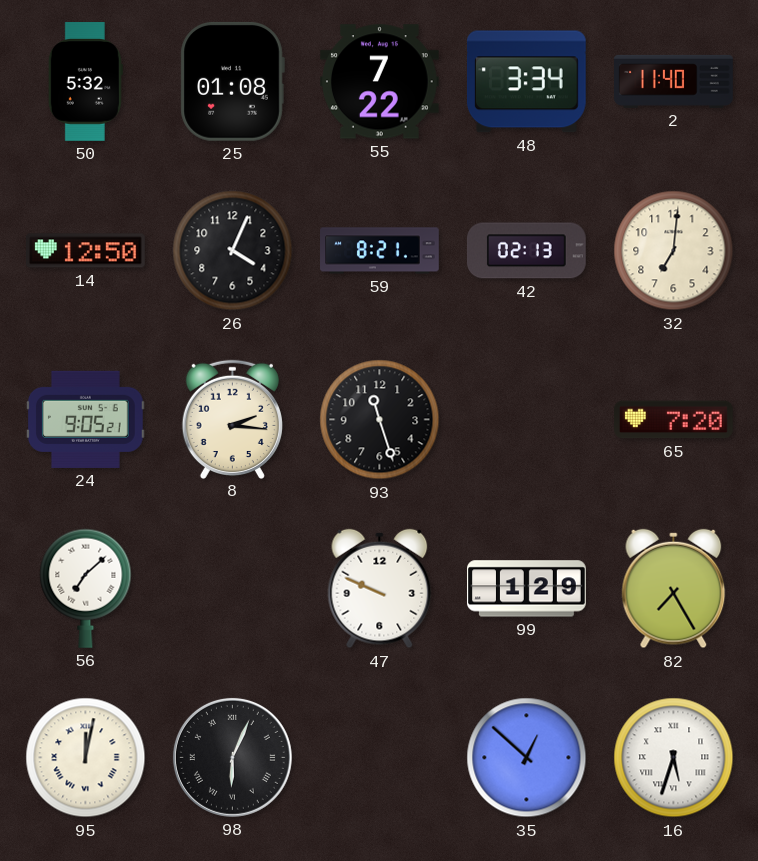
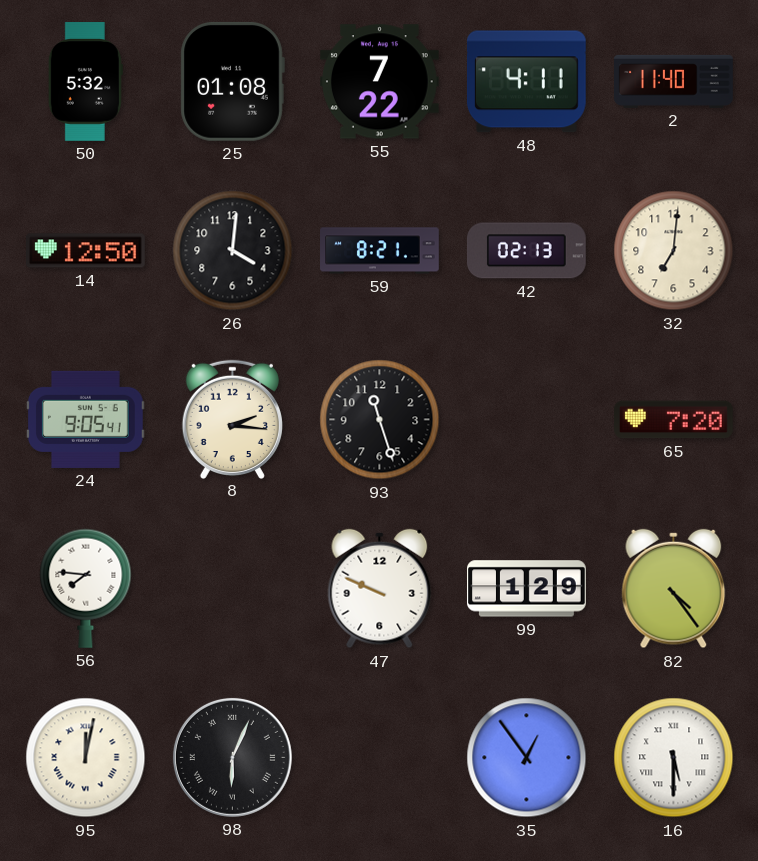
48: 3:34 -> 4:11 (526, 82)
26: 4:04 -> 4:01 (233, 251)
24: 9:05:21 -> 9:05:41 (85, 419)
56: 7:08 -> 7:46 (86, 588)
82: 7:25 -> 4:24 (674, 589)
35: 12:52 -> 12:54 (527, 758)
16: 5:33 -> 5:30 (674, 758)
